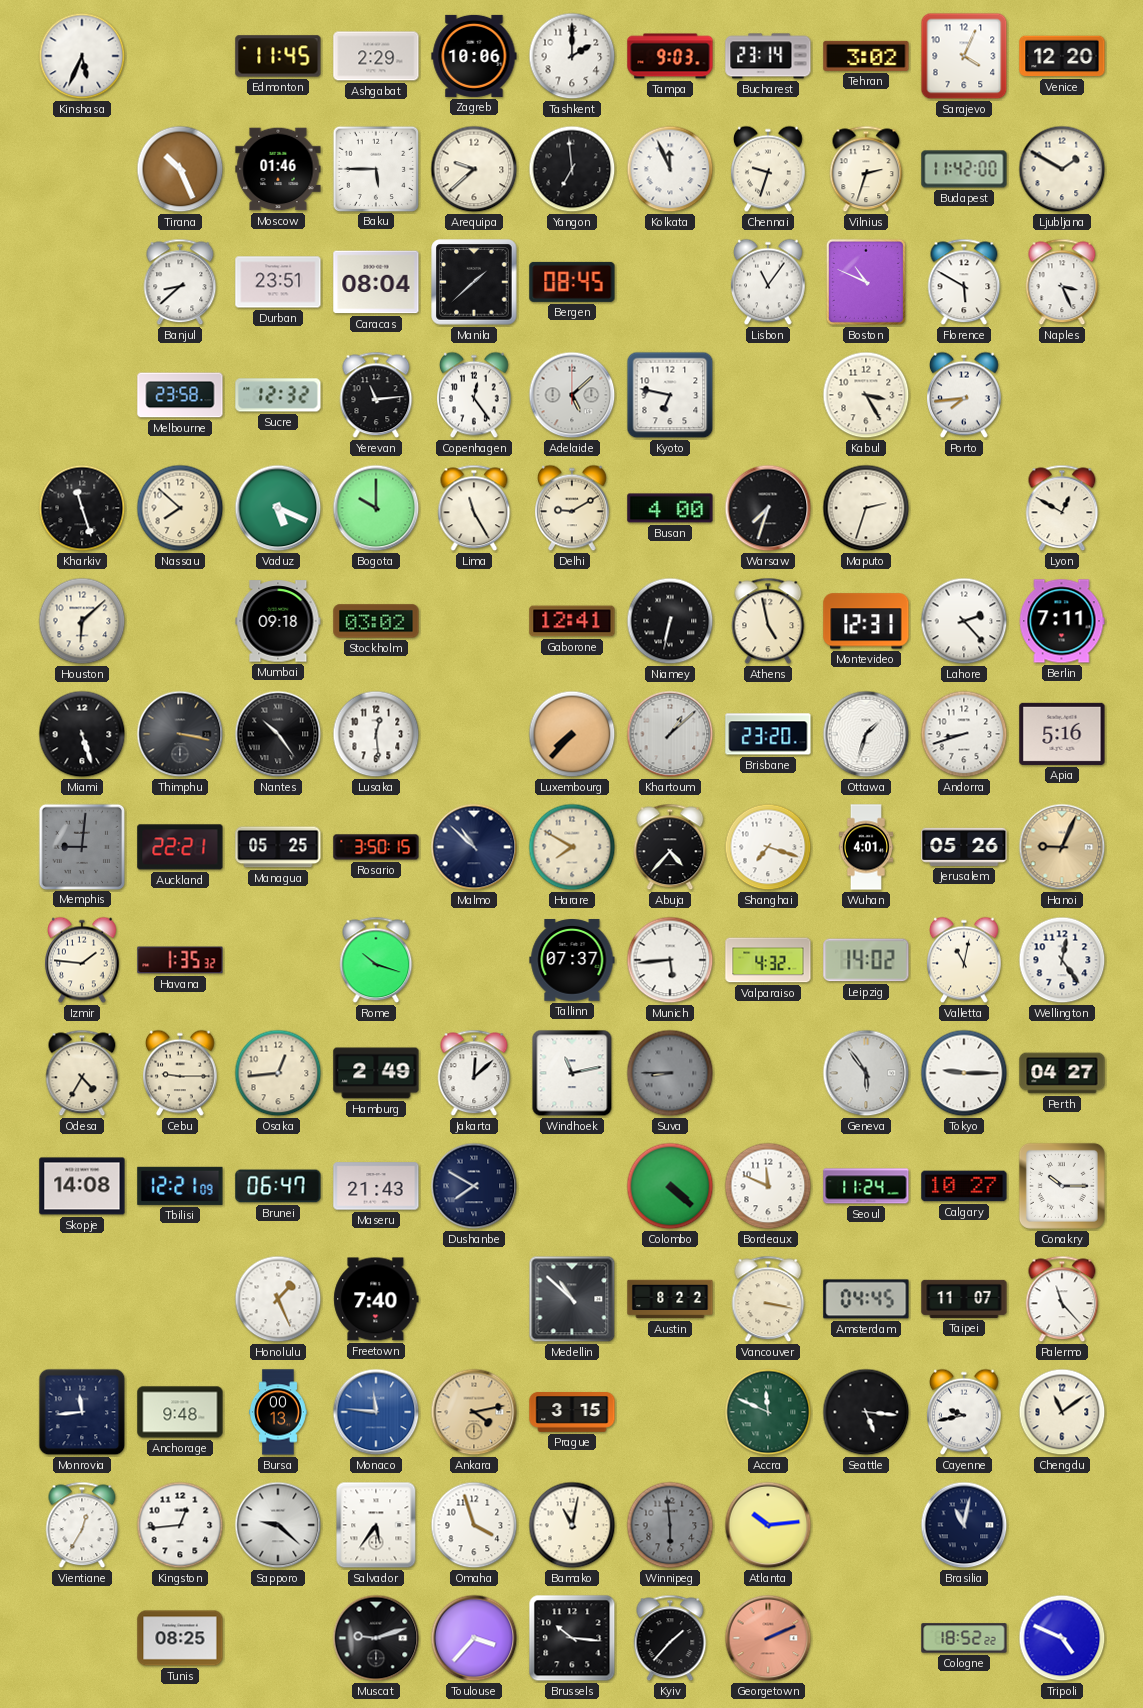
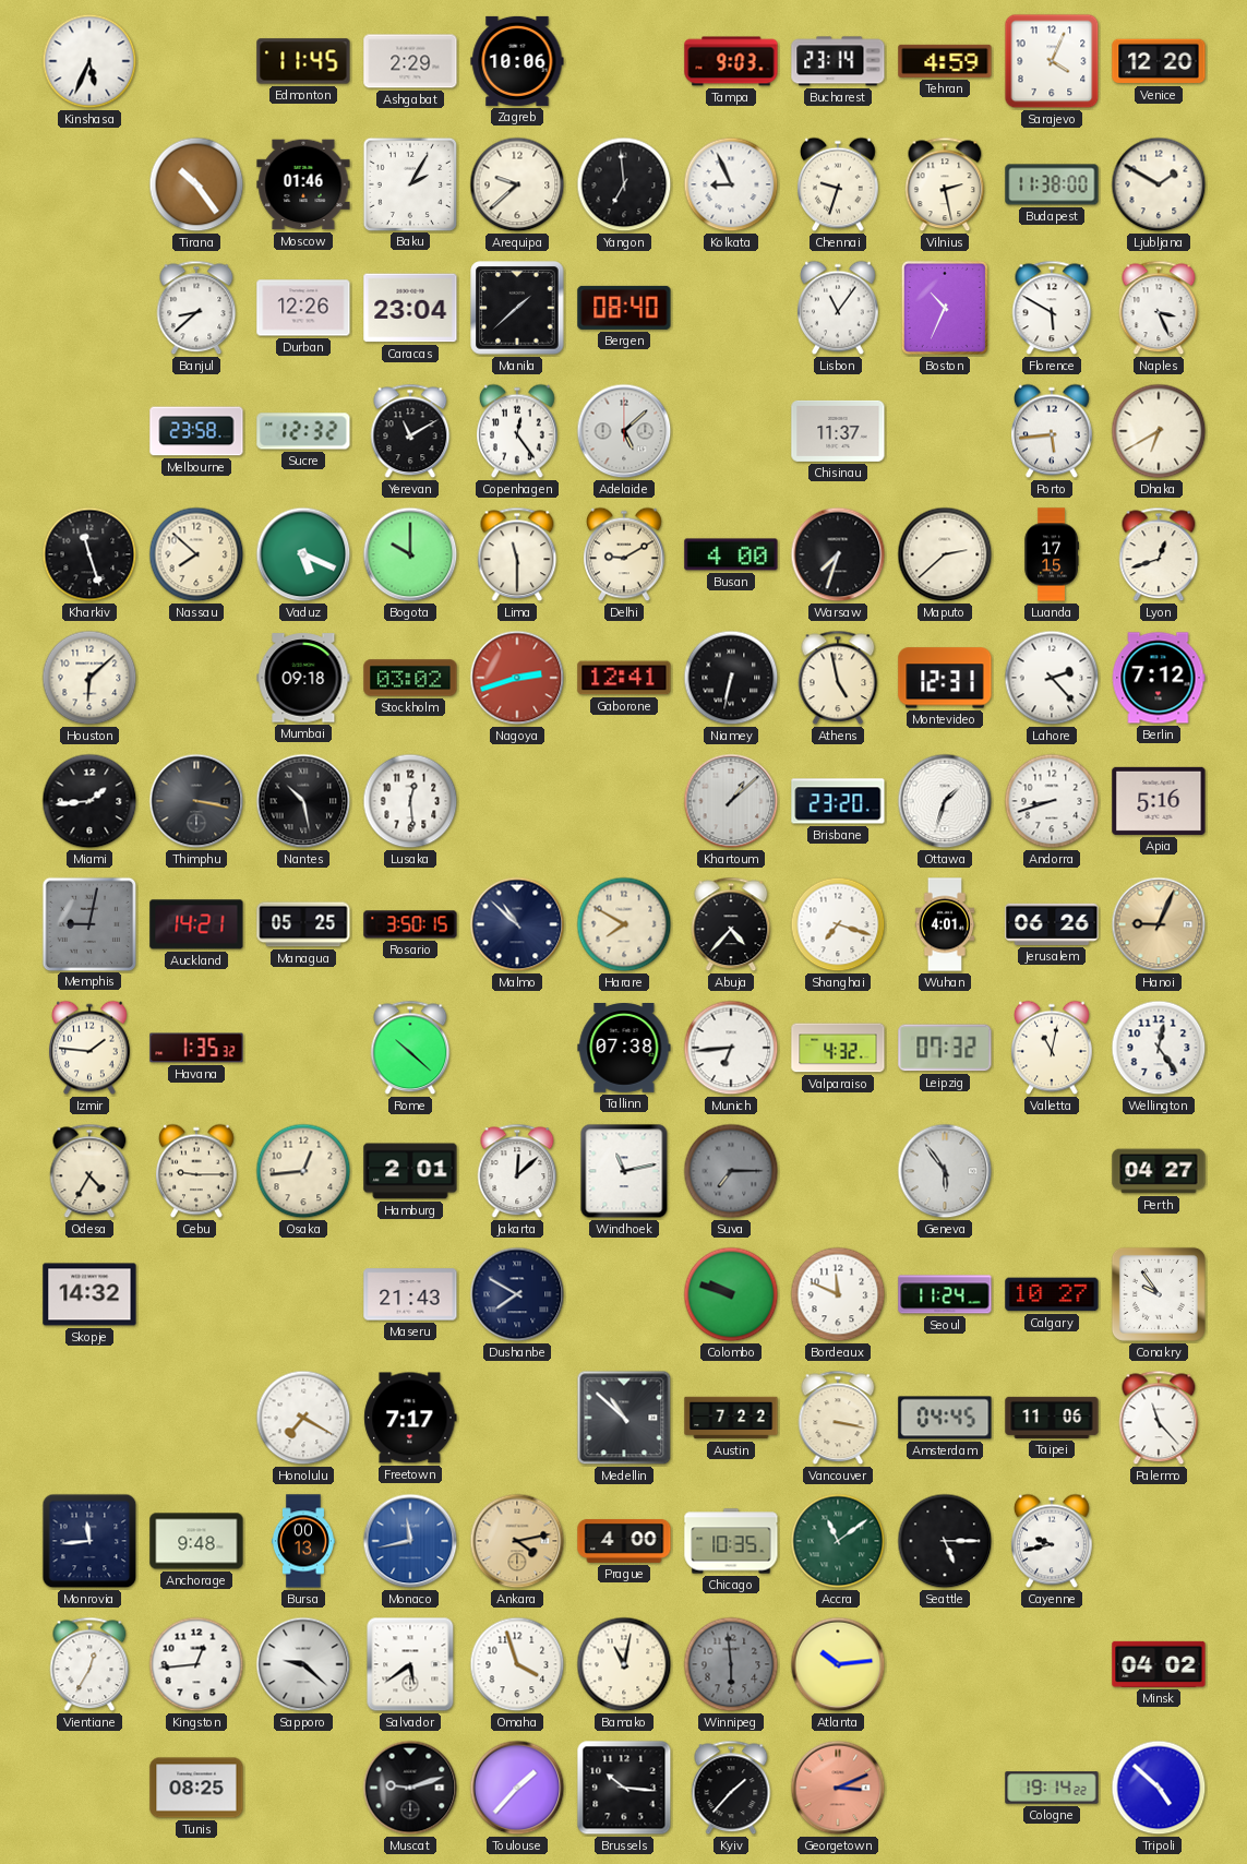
Tashkent: 2:00 -> none (572, 56)
Tehran: 3:02 -> 4:59 (945, 61)
Tirana: 10:26 -> 10:24 (196, 184)
Baku: 5:45 -> 2:05 (409, 183)
Kolkata: 11:56 -> 8:56 (731, 184)
Vilnius: 2:33 -> 2:28 (945, 184)
Budapest: 11:42 -> 11:38 (1052, 184)
Durban: 23:51 -> 12:26 (303, 308)
Caracas: 08:04 -> 23:04 (410, 308)
Bergen: 08:45 -> 08:40 (624, 308)
Boston: 10:49 -> 10:34 (945, 308)
Yerevan: 11:14 -> 11:10 (410, 431)
Kyoto: 6:47 -> none (670, 395)
Chisinau: none -> 11:37 (838, 431)
Kabul: 3:25 -> none (866, 395)
Porto: 7:44 -> 5:44 (1053, 431)
Dhaka: none -> 6:40 (1159, 431)
Lima: 11:25 -> 11:30 (517, 554)
Maputo: 2:33 -> 2:38 (945, 554)
Luanda: none -> 17:15 (1051, 554)
Lyon: 12:50 -> 12:42 (1159, 554)
Nagoya: none -> 2:42 (517, 678)
Berlin: 7:11 -> 7:12 (1159, 678)
Miami: 5:27 -> 1:44 (89, 801)
Nantes: 10:24 -> 10:28 (303, 801)
Luxembourg: 7:37 -> none (572, 734)
Memphis: 9:01 -> 9:02 (88, 923)
Auckland: 22:21 -> 14:21 (196, 924)
Jerusalem: 05:26 -> 06:26 (1052, 924)
Rome: 10:18 -> 10:22 (410, 1048)
Tallinn: 07:37 -> 07:38 (624, 1049)
Munich: 5:44 -> 6:44 (731, 1048)
Leipzig: 14:02 -> 07:32 (945, 1048)
Hamburg: 2:49 -> 2:01 (410, 1171)
Suva: 8:45 -> 7:15 (731, 1171)
Tokyo: 9:15 -> none (964, 1073)
Skopje: 14:08 -> 14:32 (89, 1294)
Tbilisi: 12:21 -> none (180, 1186)
Brunei: 06:47 -> none (278, 1186)
Colombo: 4:22 -> 9:48 (731, 1294)
Conakry: 10:15 -> 9:54 (1159, 1294)
Honolulu: 1:26 -> 7:20 (303, 1418)
Freetown: 7:40 -> 7:17 (410, 1418)
Austin: 8:22 -> 7:22 (731, 1418)
Taipei: 11:07 -> 11:06 (1052, 1418)
Monaco: 11:46 -> 11:43 (410, 1541)
Prague: 3:15 -> 4:00 (624, 1542)
Chicago: none -> 10:35 (731, 1541)
Accra: 11:49 -> 11:09 (838, 1541)
Seattle: 5:16 -> 5:15 (945, 1541)
Chengdu: 11:09 -> none (1062, 1412)
Salvador: 5:36 -> 5:39 (410, 1664)
Brasilia: 11:02 -> none (964, 1525)
Minsk: none -> 04:02 (1159, 1664)
Toulouse: 3:37 -> 1:37 (517, 1788)
Georgetown: 2:11 -> 3:11 (838, 1788)
Cologne: 18:52 -> 19:14 (1052, 1788)
Tripoli: 4:49 -> 4:52 (1159, 1788)
